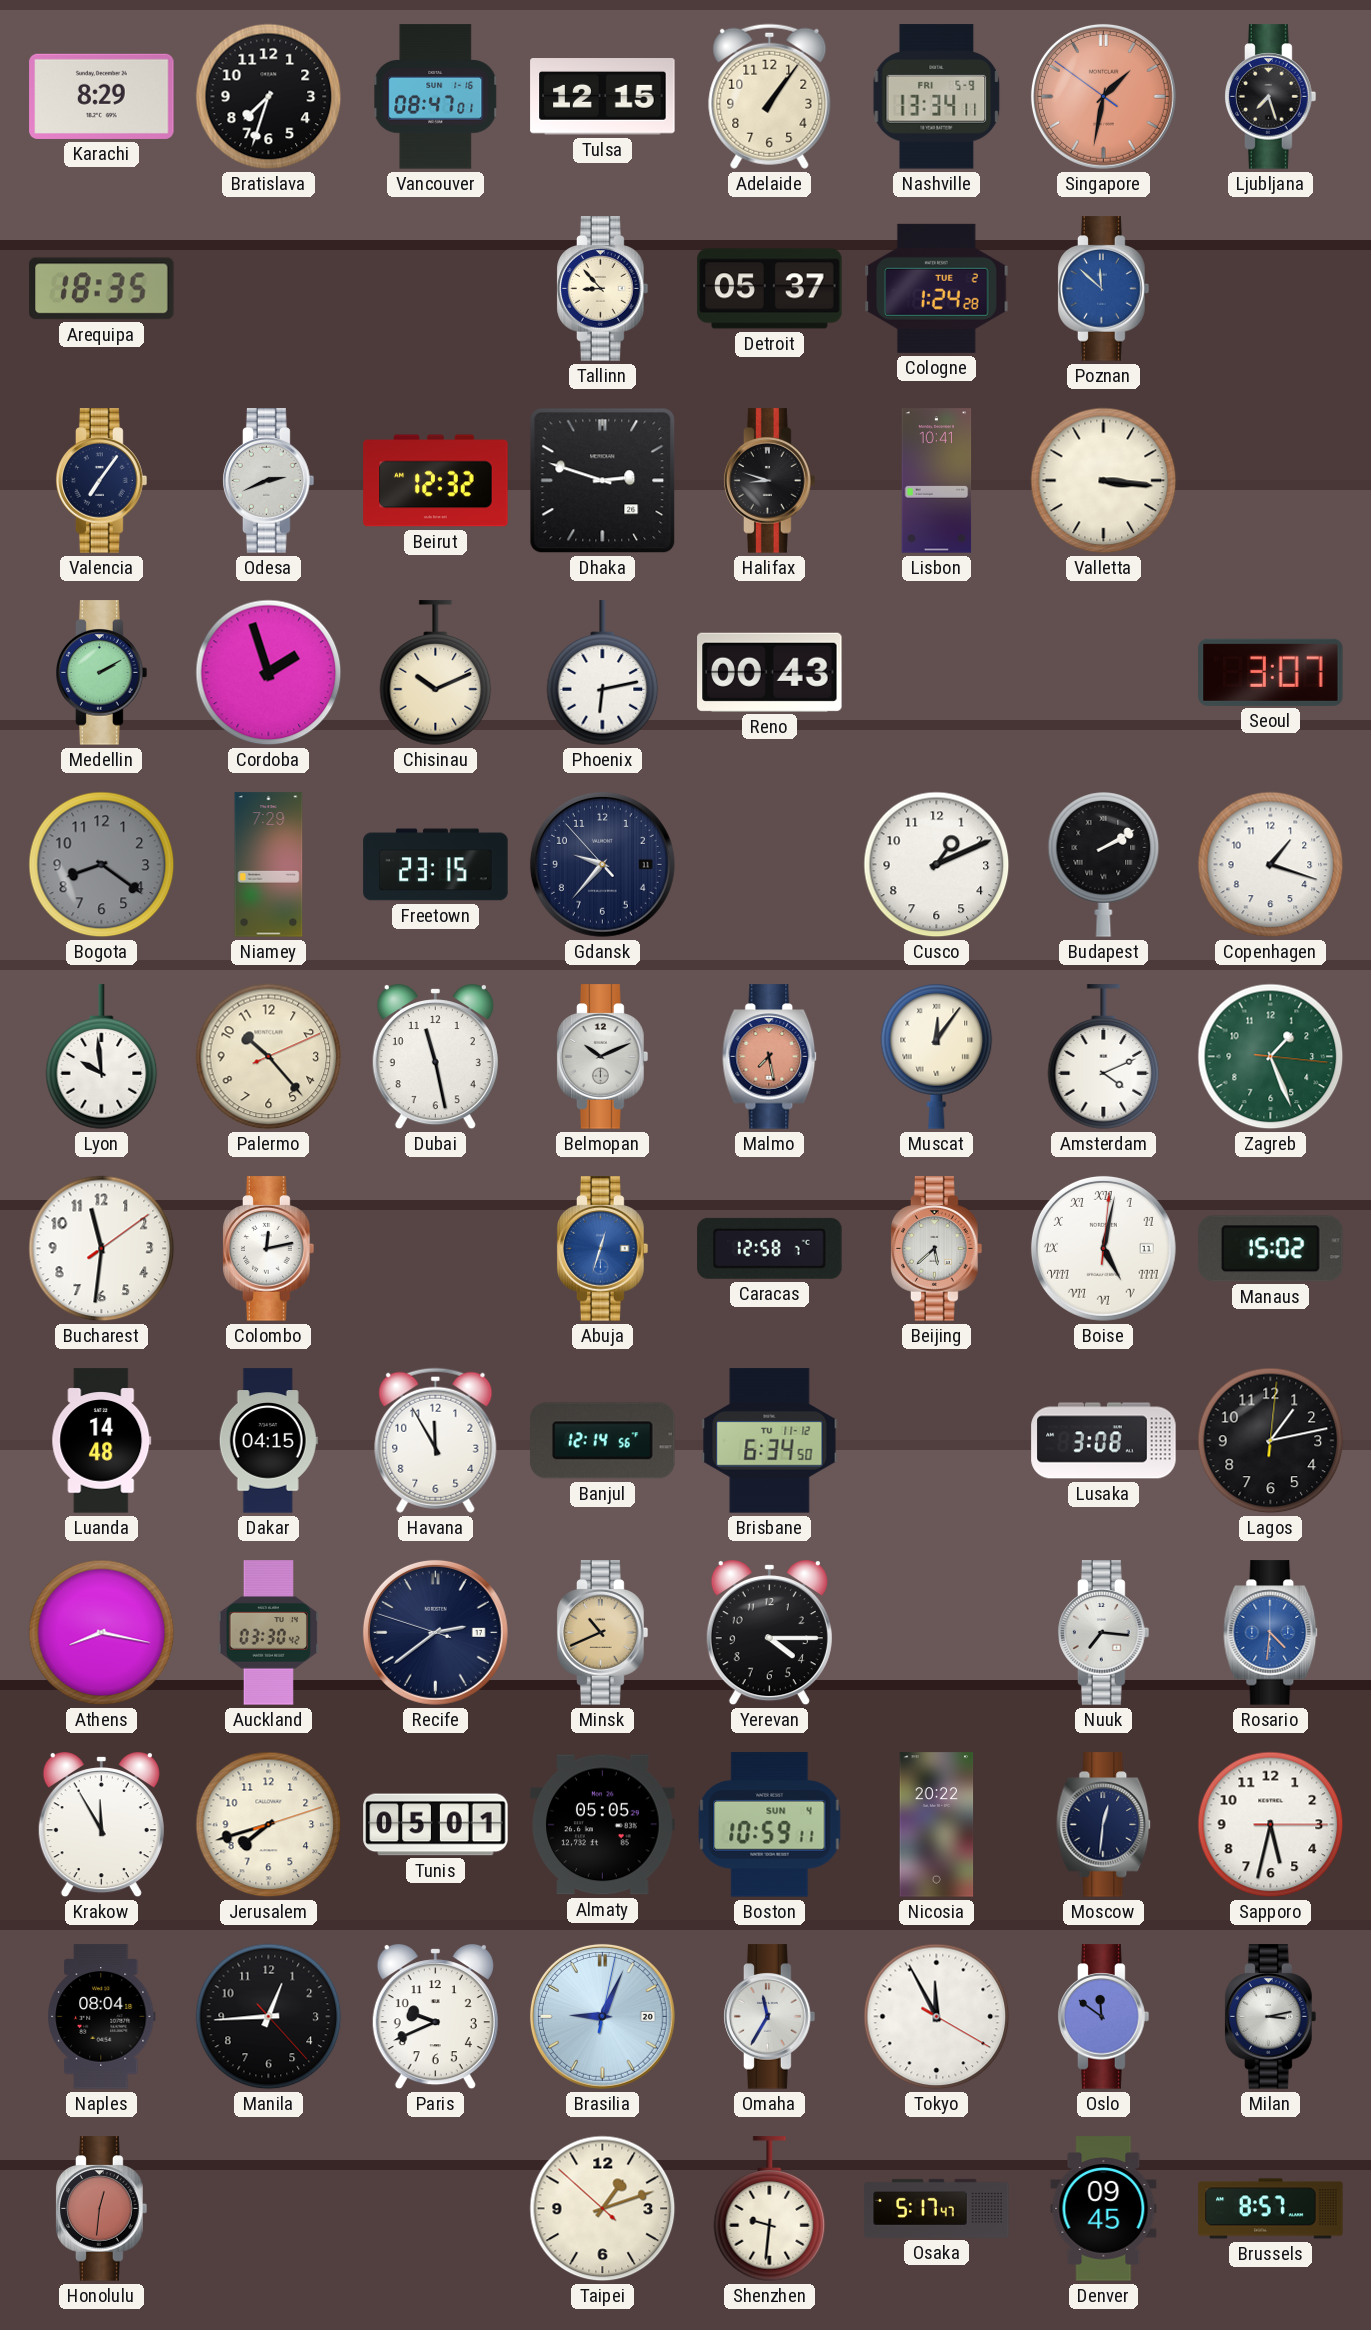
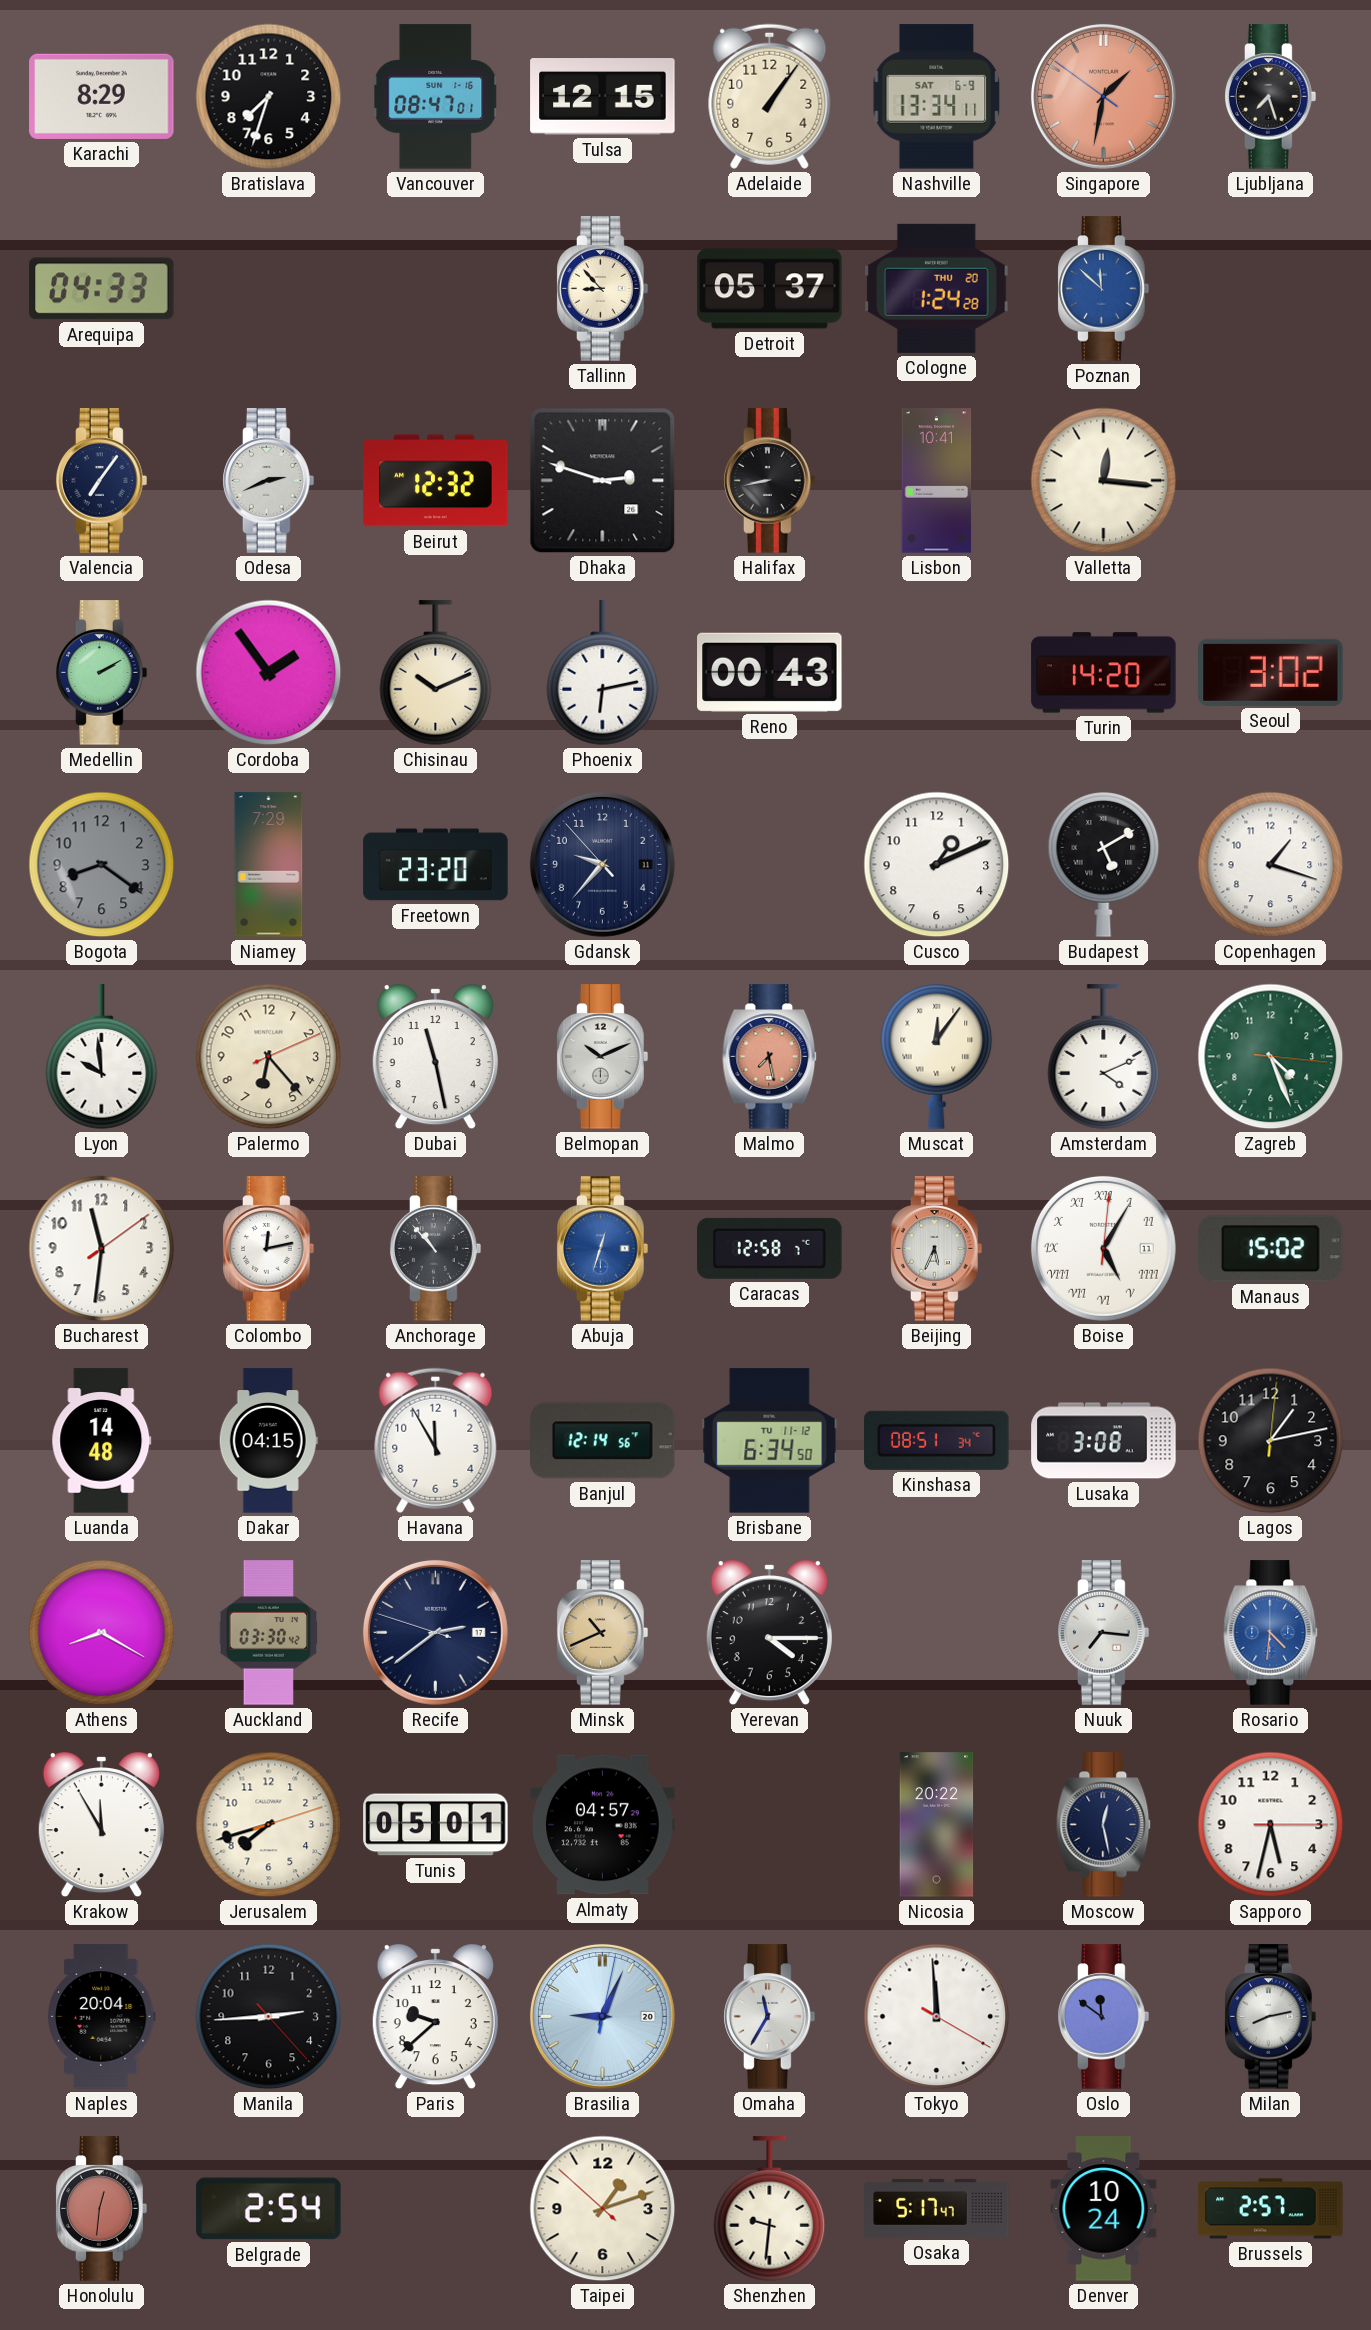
Nashville date: FRI 5-9 -> SAT 6-9 (937, 97)
Arequipa: 18:35 -> 04:33 (102, 289)
Cologne date: TUE 2 -> THU 20 (937, 288)
Halifax: 8:48 -> 8:43 (770, 481)
Valletta: 3:16 -> 12:16 (1104, 481)
Cordoba: 1:57 -> 1:54 (269, 673)
Turin: none -> 14:20 (1104, 673)
Seoul: 3:07 -> 3:02 (1271, 672)
Freetown: 23:15 -> 23:20 (436, 865)
Budapest: 2:10 -> 5:10 (1104, 865)
Palermo: 10:23 -> 6:23 (269, 1057)
Zagreb: 1:26 -> 4:26 (1271, 1057)
Anchorage: none -> 10:53 (436, 1249)
Beijing: 5:38 -> 5:34 (937, 1249)
Boise: 5:02 -> 5:05 (1103, 1248)
Kinshasa: none -> 08:51 (937, 1440)
Athens: 8:17 -> 8:20 (102, 1633)
Almaty: 05:05 -> 04:57 (603, 1825)
Boston: 10:59 -> none (770, 1825)
Moscow: 12:31 -> 12:28 (1104, 1825)
Naples: 08:04 -> 20:04 (102, 2017)
Manila: 12:44 -> 2:44 (269, 2017)
Paris: 9:41 -> 9:38 (435, 2018)
Tokyo: 11:55 -> 11:59 (937, 2017)
Milan: 3:13 -> 8:13 (1271, 2017)
Belgrade: none -> 2:54 (269, 2209)
Denver: 09:45 -> 10:24 (1104, 2209)
Brussels: 8:57 -> 2:57 (1271, 2209)
